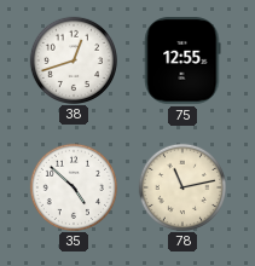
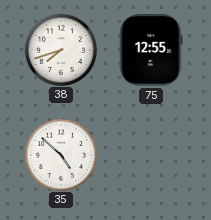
38: 12:42 -> 7:42 (60, 49)
78: 11:13 -> none (181, 186)
